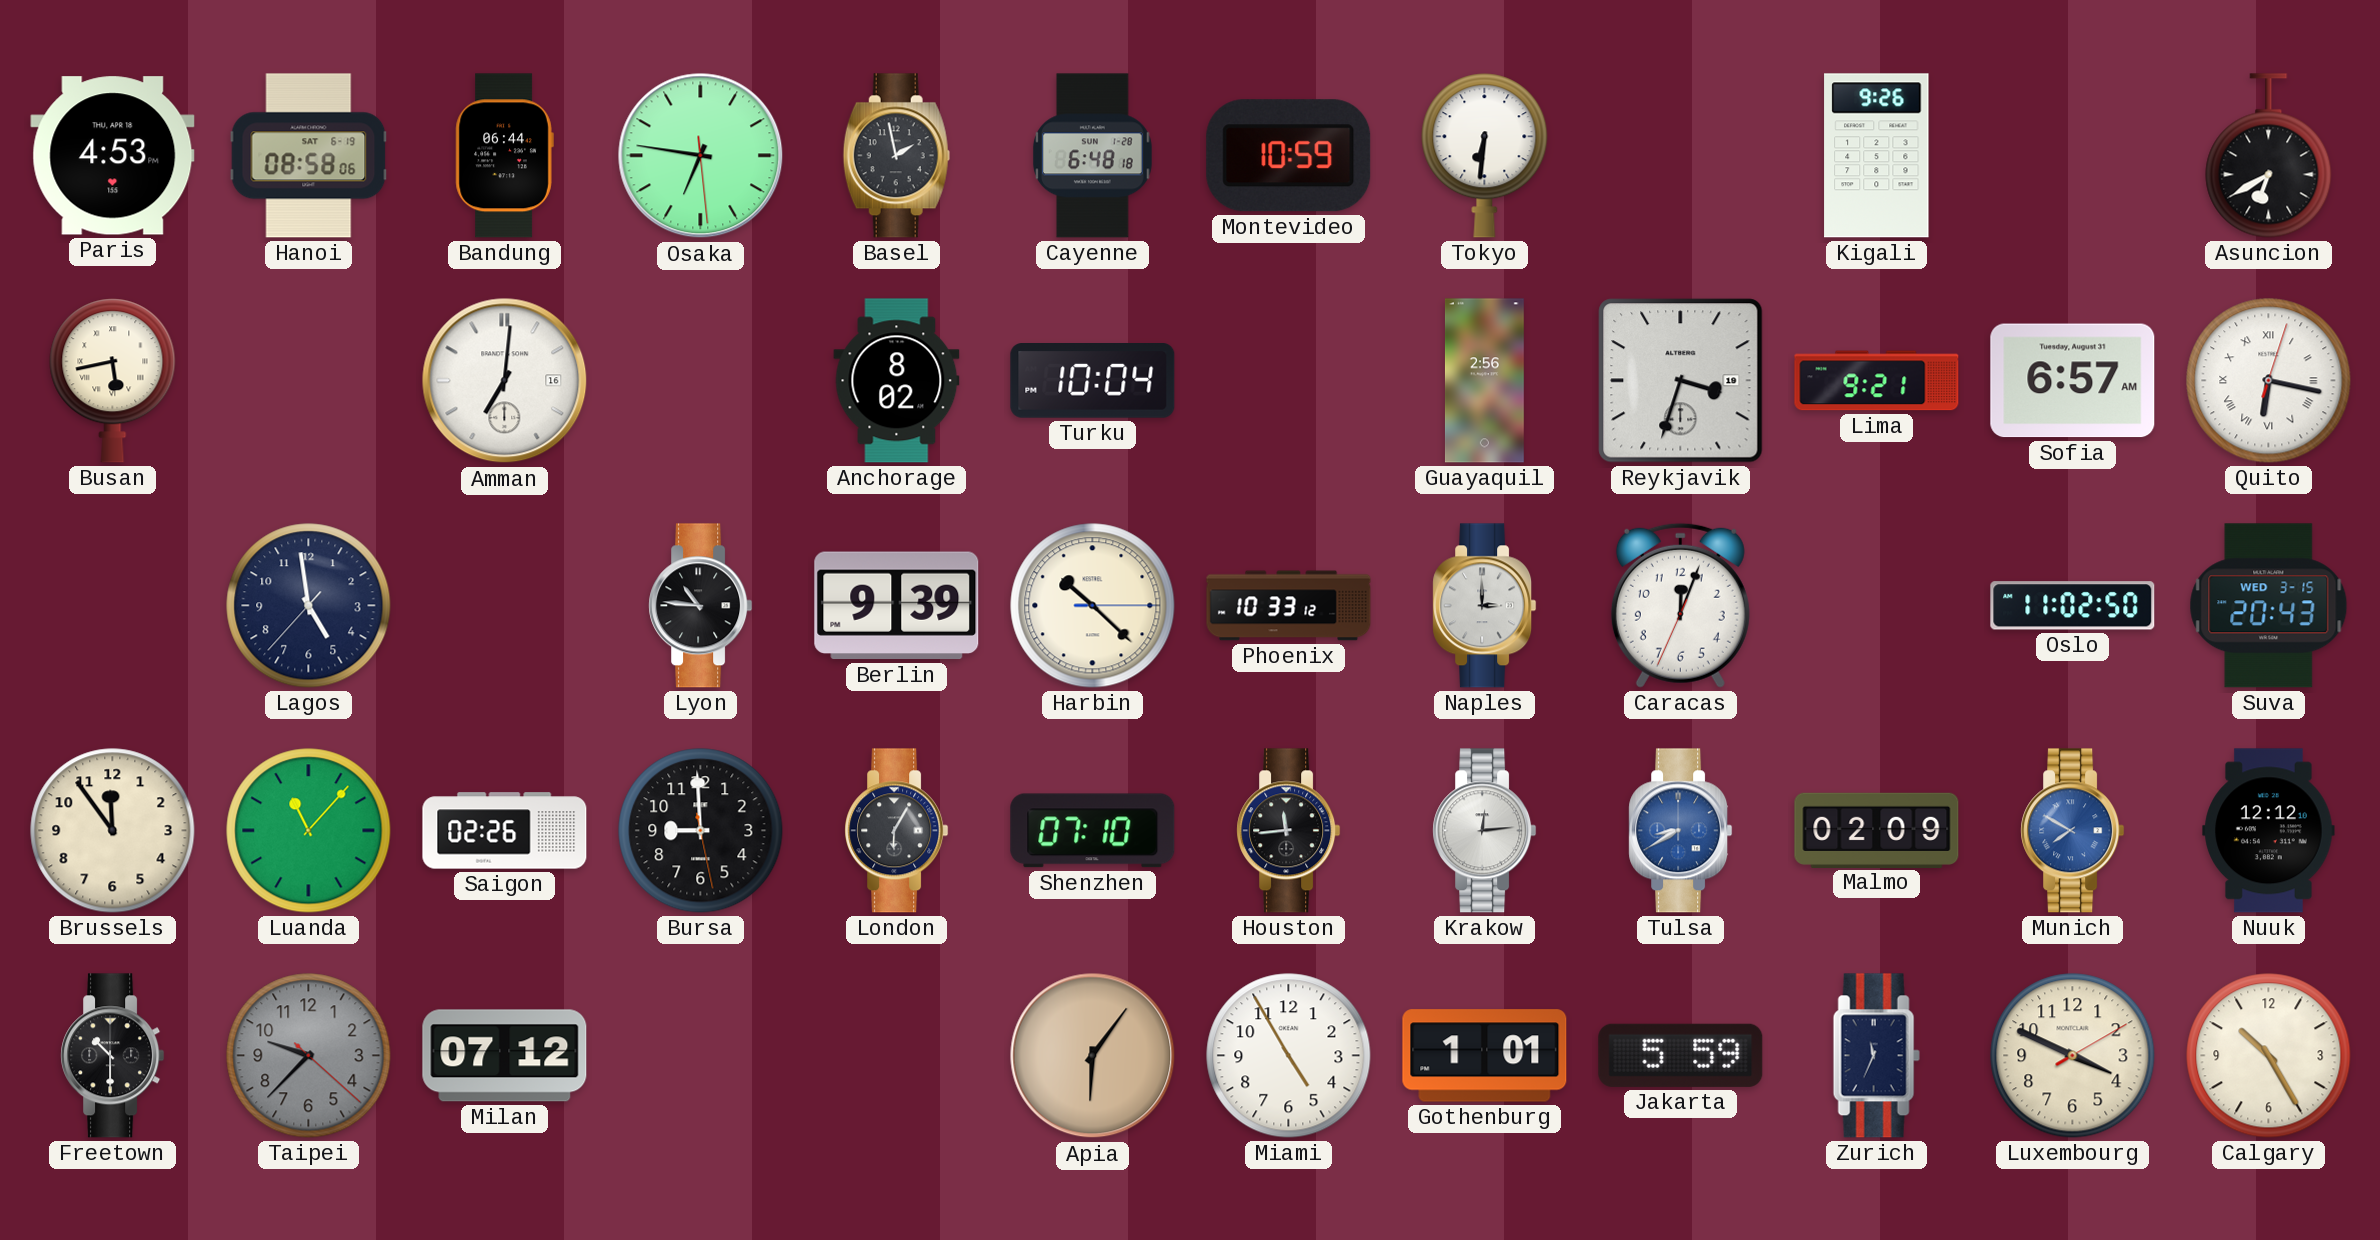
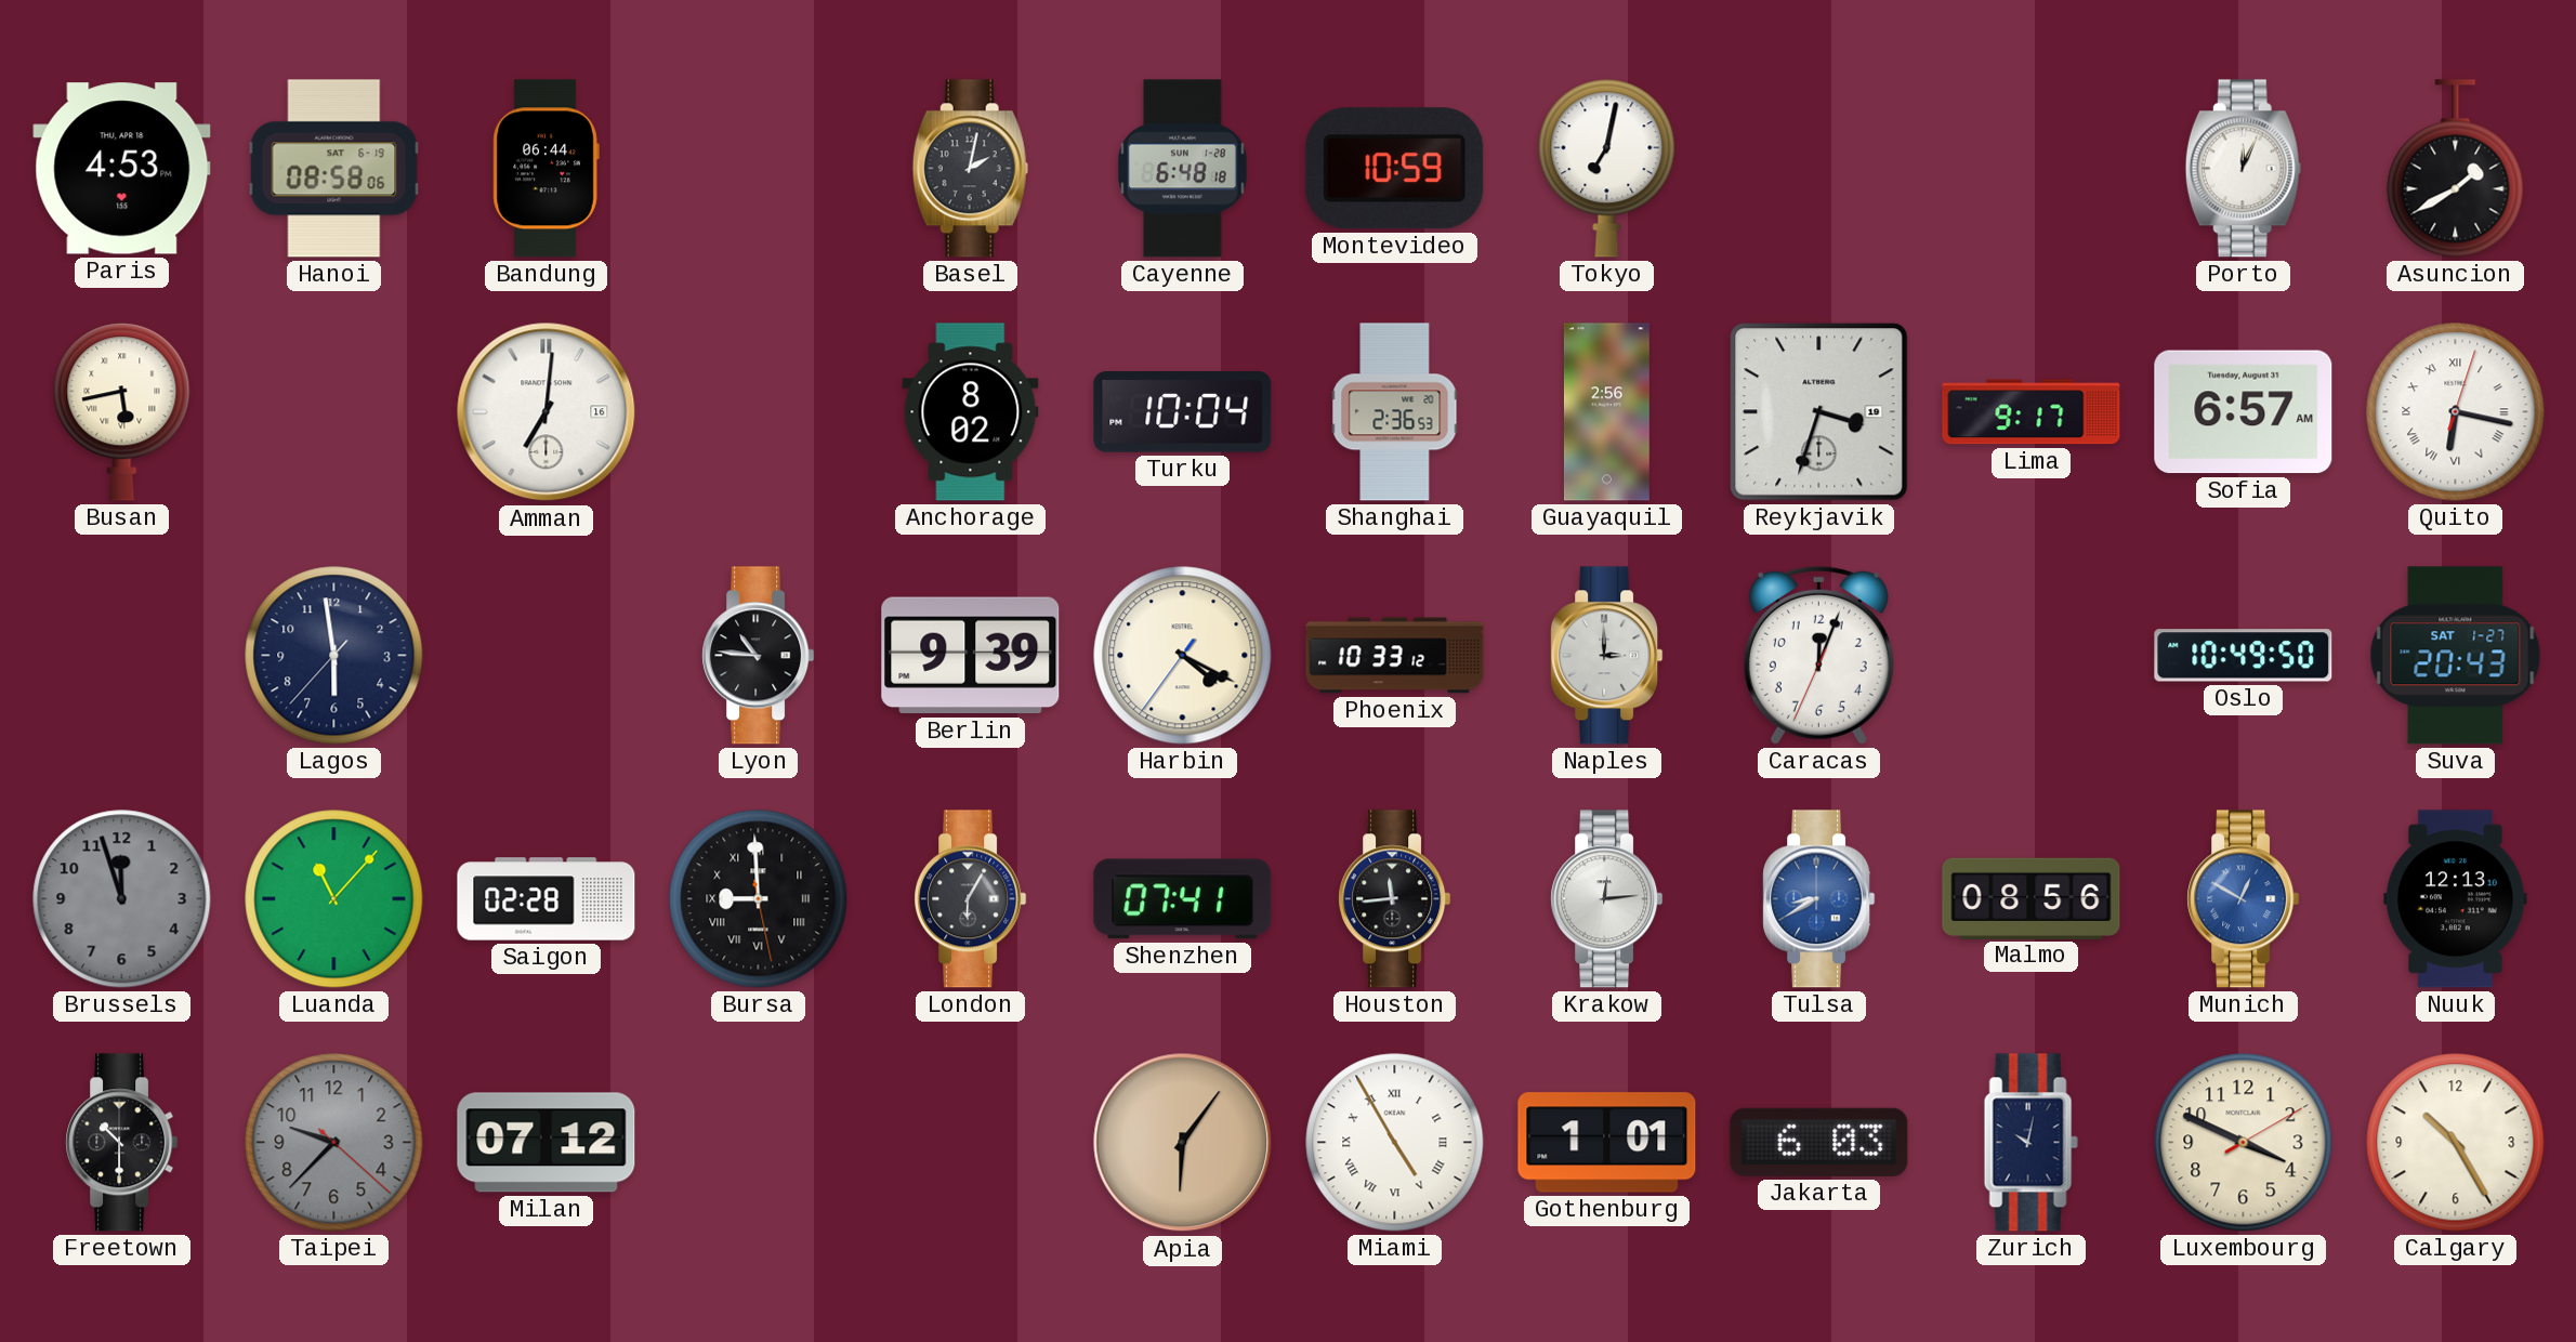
Osaka: 6:46 -> none (701, 156)
Basel: 1:58 -> 2:02 (970, 169)
Tokyo: 6:31 -> 7:02 (1607, 169)
Kigali: 9:26 -> none (1877, 156)
Porto: none -> 12:04 (2243, 169)
Asuncion: 6:40 -> 1:40 (2456, 169)
Shanghai: none -> 2:36 (1395, 412)
Lima: 9:21 -> 9:17 (2032, 412)
Lagos: 4:58 -> 5:58 (334, 656)
Harbin: 10:22 -> 4:19 (1183, 656)
Oslo: 11:02 -> 10:49 (2244, 656)
Suva date: WED 3-15 -> SAT 1-27 (2456, 656)
Brussels: 11:54 -> 11:57 (122, 899)
Brussels dial: cream -> grey (122, 899)
Saigon: 02:26 -> 02:28 (547, 899)
Bursa numerals: Arabic -> Roman (759, 899)
Shenzhen: 07:10 -> 07:41 (1183, 899)
Malmo: 02:09 -> 08:56 (2032, 898)
Munich: 7:50 -> 12:50 (2244, 899)
Nuuk: 12:12 -> 12:13 (2456, 899)
Miami numerals: Arabic -> Roman (1395, 1143)
Jakarta: 5:59 -> 6:03 (1819, 1142)
Zurich: 11:34 -> 10:02 (2030, 1143)
